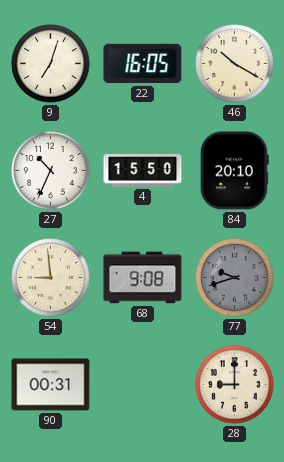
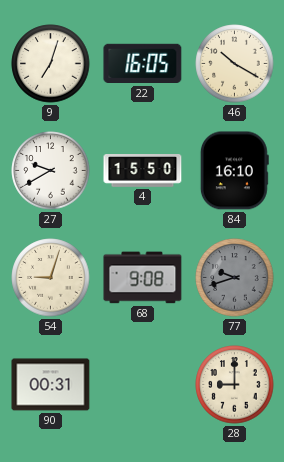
27: 10:34 -> 9:40 (51, 171)
84: 20:10 -> 16:10 (234, 171)
54: 8:59 -> 9:03 (51, 278)
